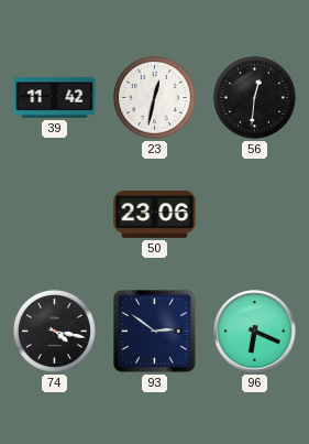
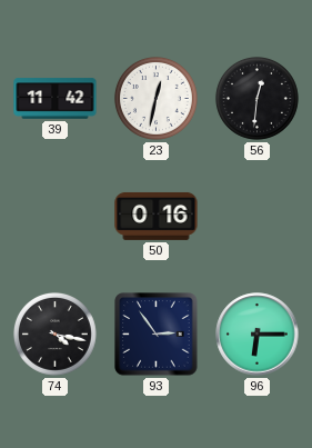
50: 23:06 -> 0:16 (157, 216)
93: 2:51 -> 2:54 (157, 335)
96: 6:19 -> 6:15 (258, 335)
